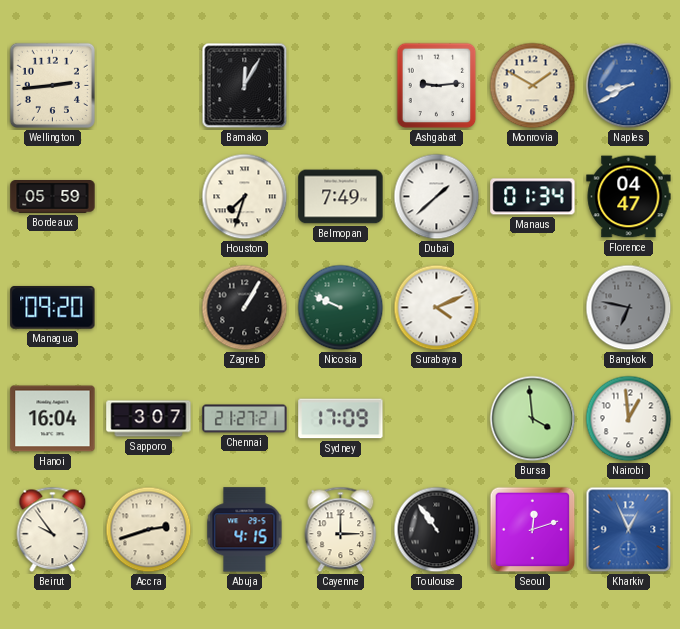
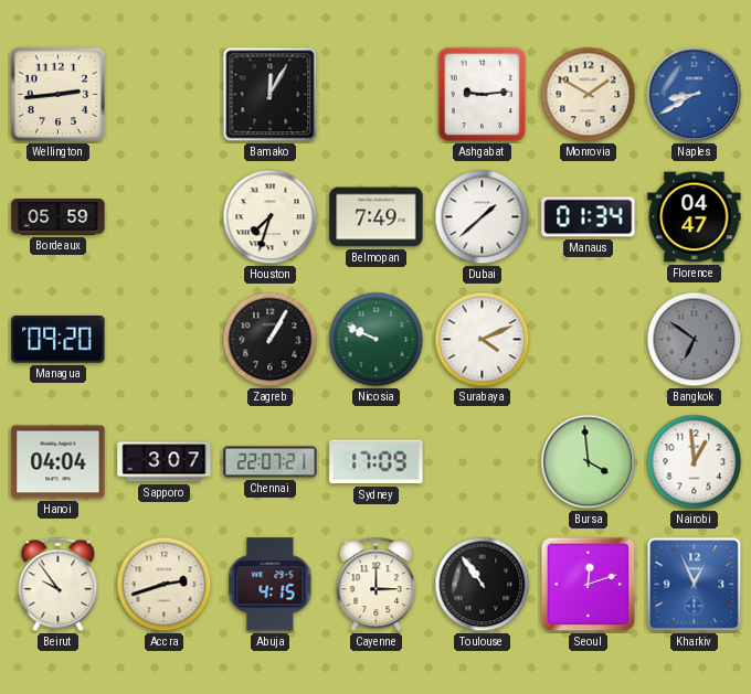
Bangkok: 6:47 -> 6:51 (695, 340)
Hanoi: 16:04 -> 04:04 (59, 462)
Chennai: 21:27 -> 22:07 (271, 462)
